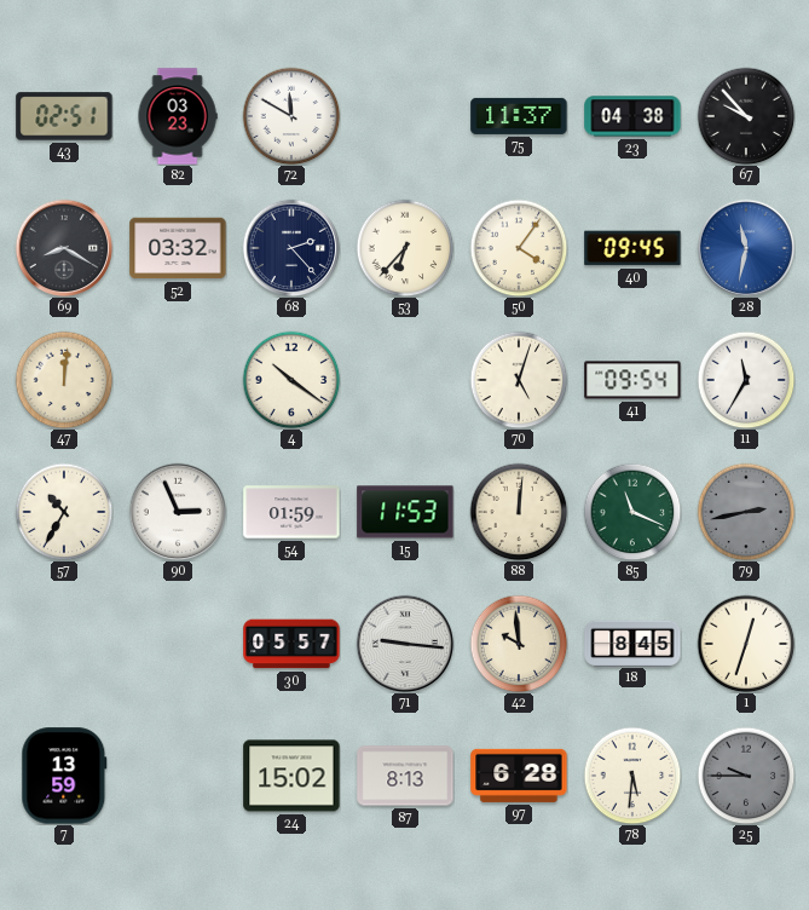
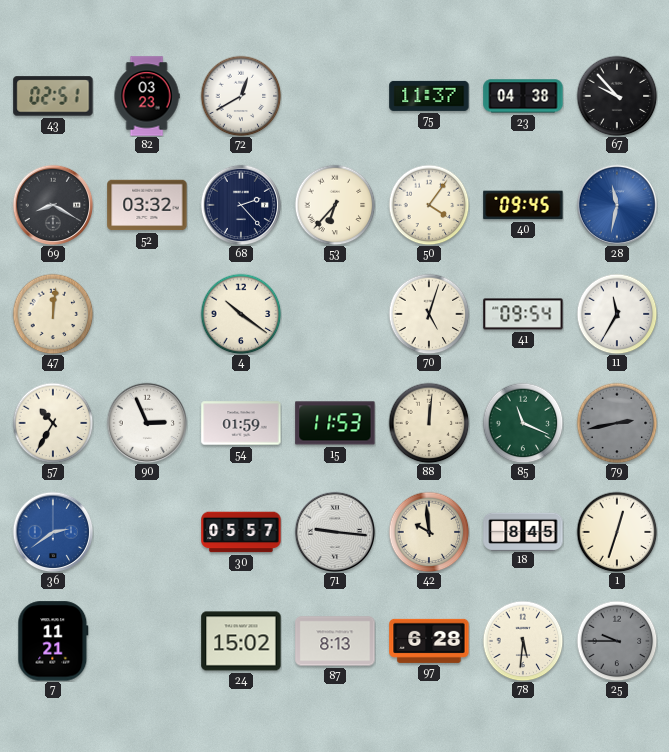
72: 11:50 -> 12:40 (241, 96)
36: none -> 2:39 (53, 532)
7: 13:59 -> 11:21 (53, 641)
